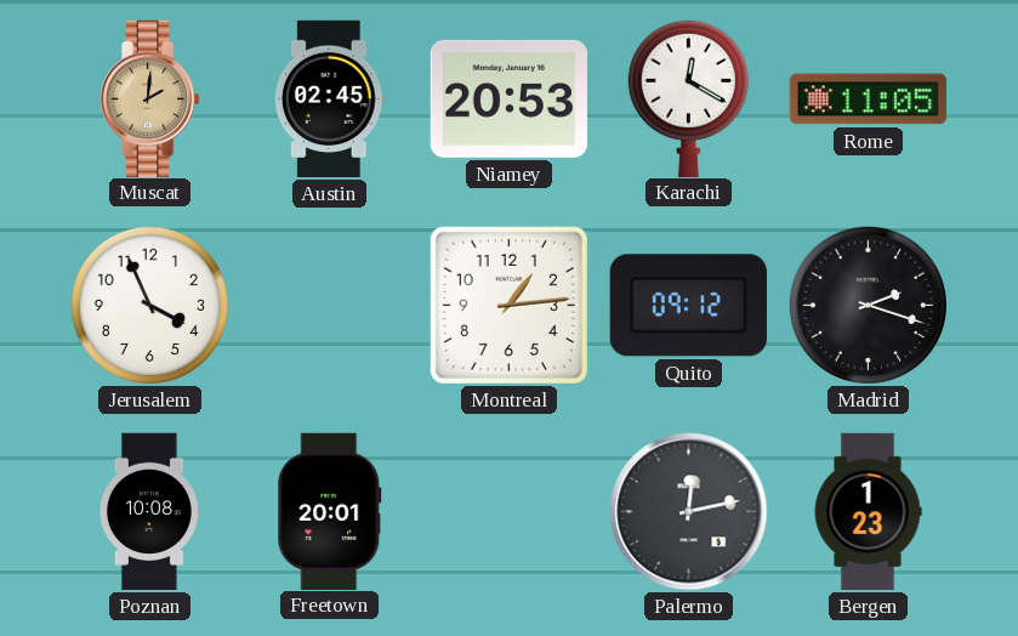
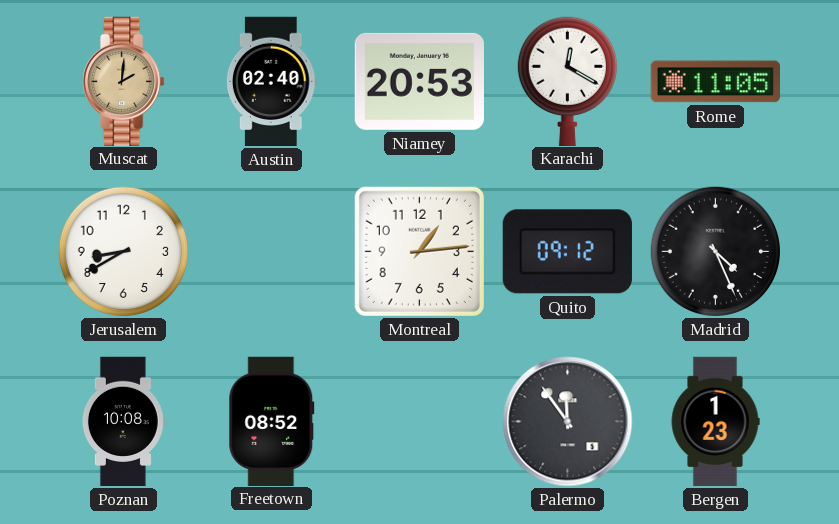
Austin: 02:45 -> 02:40 (271, 82)
Jerusalem: 3:56 -> 8:40 (124, 252)
Madrid: 2:18 -> 4:26 (716, 252)
Freetown: 20:01 -> 08:52 (272, 421)
Palermo: 12:13 -> 11:54 (568, 422)
